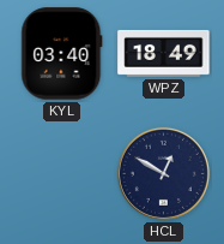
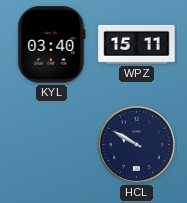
WPZ: 18:49 -> 15:11 (137, 44)
HCL: 12:50 -> 9:50 (136, 144)
